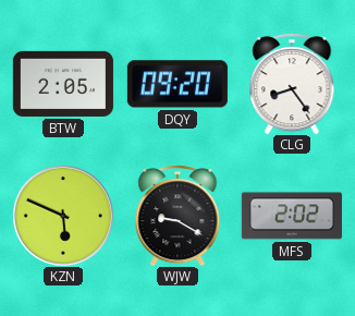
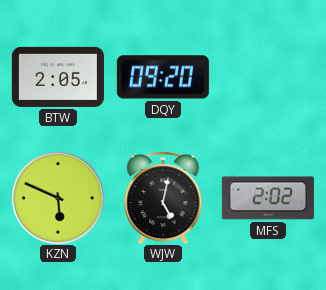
CLG: 8:24 -> none (292, 84)
WJW: 9:20 -> 5:02 (163, 198)
